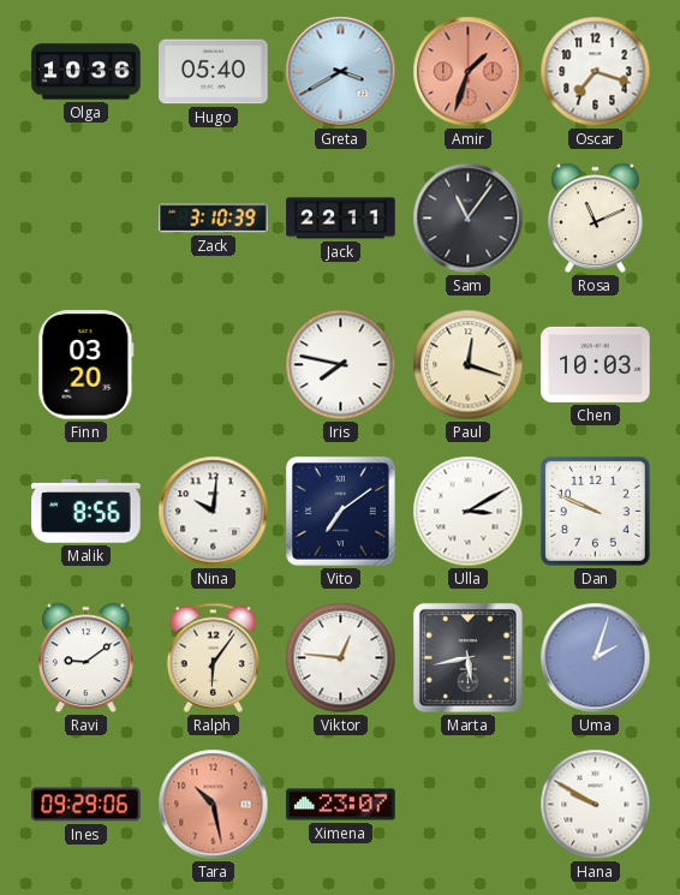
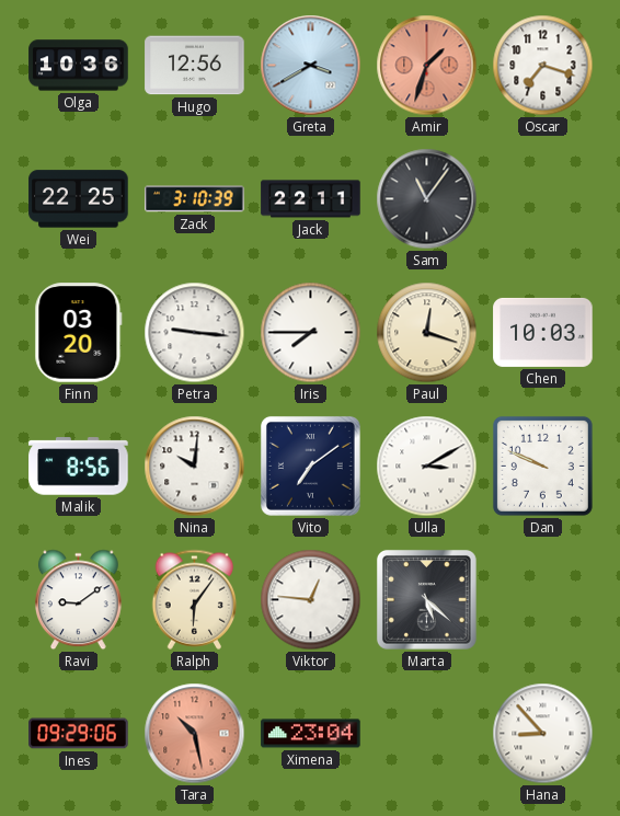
Hugo: 05:40 -> 12:56 (195, 66)
Wei: none -> 22:25 (79, 199)
Rosa: 11:11 -> none (596, 219)
Petra: none -> 9:16 (195, 333)
Iris: 7:47 -> 7:45 (311, 333)
Marta: 5:43 -> 5:22 (426, 599)
Uma: 2:03 -> none (596, 658)
Ximena: 23:07 -> 23:04 (311, 734)
Hana: 9:50 -> 8:53 (543, 734)
